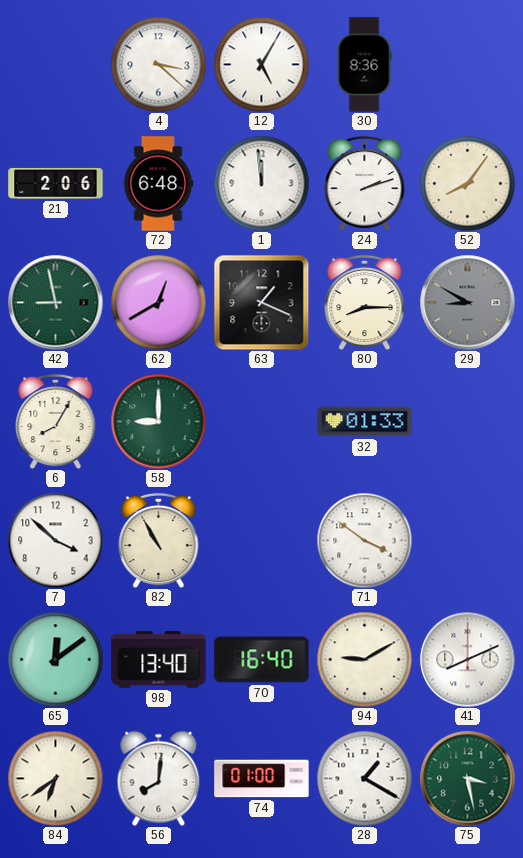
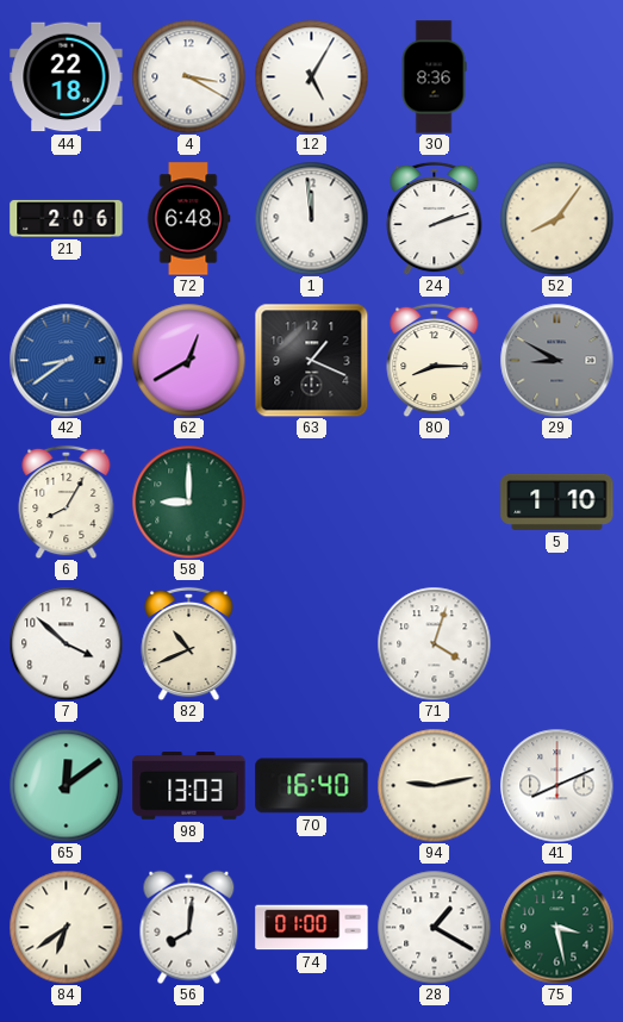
44: none -> 22:18 (67, 77)
4: 3:22 -> 3:20 (188, 76)
42: 8:58 -> 8:39 (66, 360)
42 dial: green -> blue (66, 360)
32: 01:33 -> none (365, 422)
5: none -> 1:10 (557, 501)
82: 10:55 -> 10:41 (189, 643)
71: 3:51 -> 4:03 (434, 643)
98: 13:40 -> 13:03 (189, 786)
94: 9:10 -> 9:13 (434, 785)
